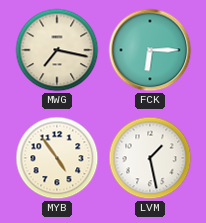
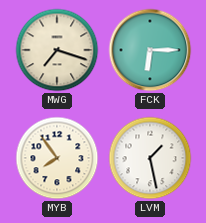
MWG: 7:17 -> 7:18 (57, 50)
MYB: 4:54 -> 7:54 (57, 158)
